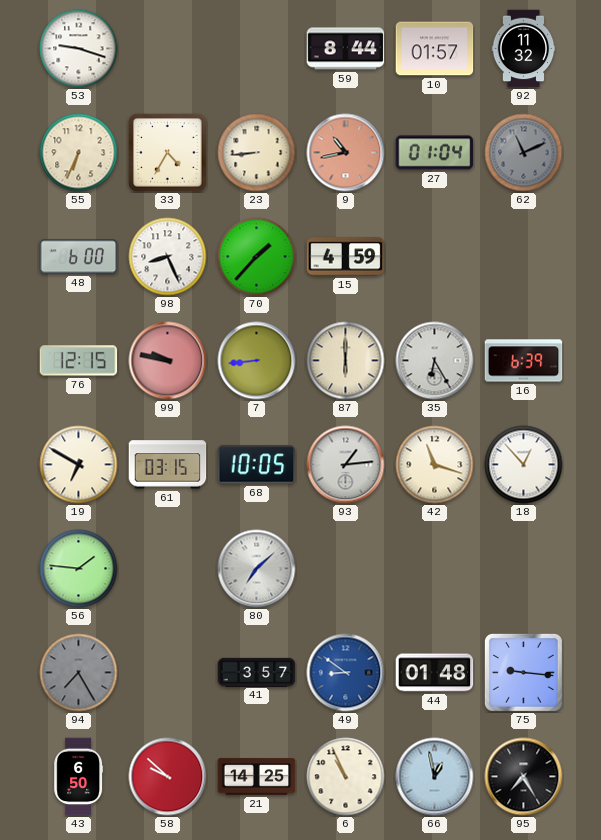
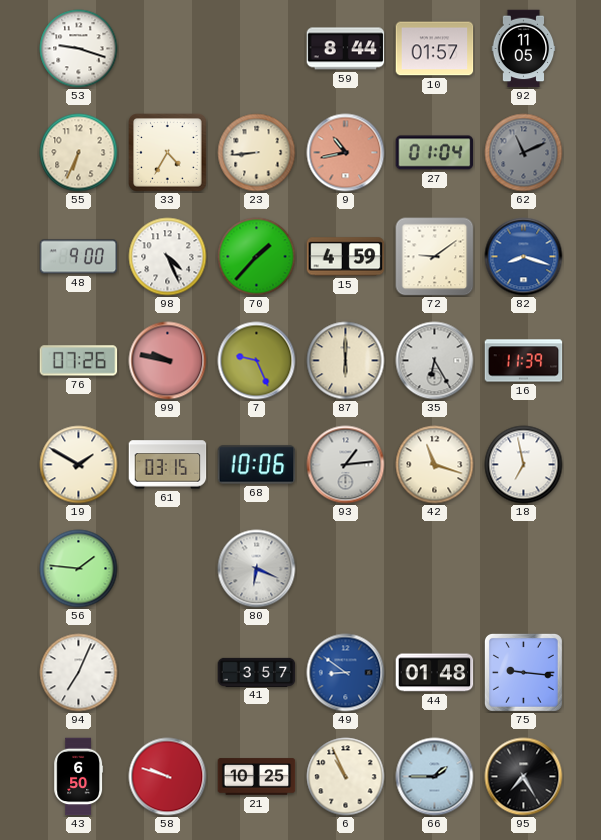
92: 11:32 -> 11:05 (524, 49)
48: 6:00 -> 9:00 (79, 257)
98: 8:26 -> 4:26 (168, 257)
72: none -> 9:09 (435, 257)
82: none -> 8:18 (524, 257)
76: 12:15 -> 07:26 (79, 361)
7: 8:44 -> 9:26 (257, 361)
16: 6:39 -> 11:39 (524, 361)
19: 6:50 -> 1:50 (79, 465)
68: 10:05 -> 10:06 (257, 465)
18: 12:53 -> 6:58 (524, 465)
80: 7:08 -> 6:19 (257, 569)
94: 7:25 -> 7:04 (79, 673)
94 dial: grey -> white (79, 673)
58: 9:52 -> 9:48 (168, 777)
21: 14:25 -> 10:25 (257, 777)
66: 12:58 -> 1:45 (435, 777)
